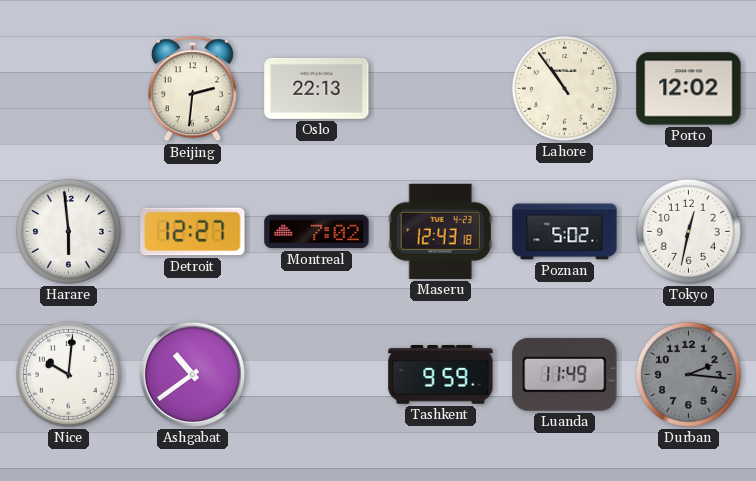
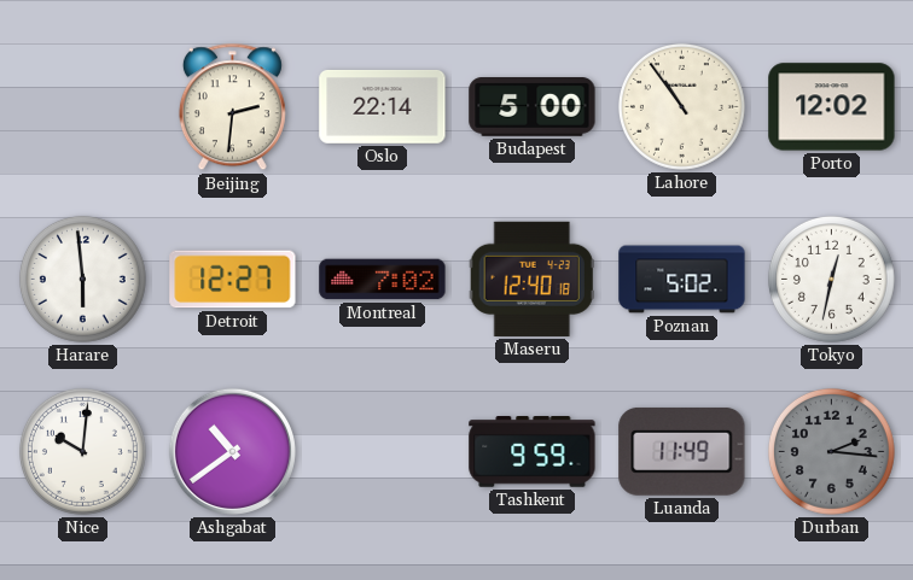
Oslo: 22:13 -> 22:14 (383, 106)
Budapest: none -> 5:00 (533, 107)
Maseru: 12:43 -> 12:40 (531, 279)
